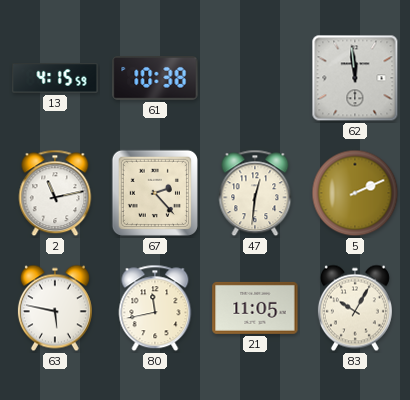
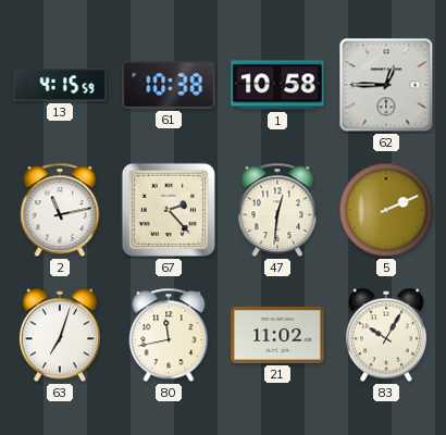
1: none -> 10:58 (277, 85)
62: 11:59 -> 12:45 (386, 85)
63: 5:47 -> 7:03 (60, 335)
21: 11:05 -> 11:02 (277, 335)
